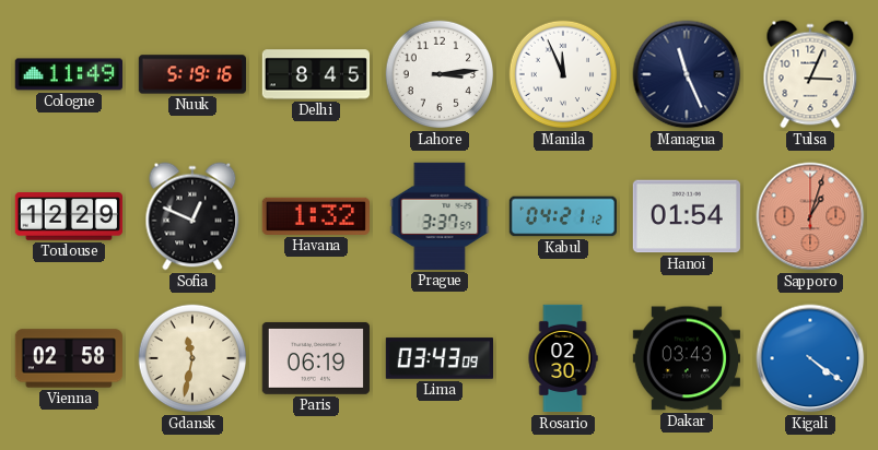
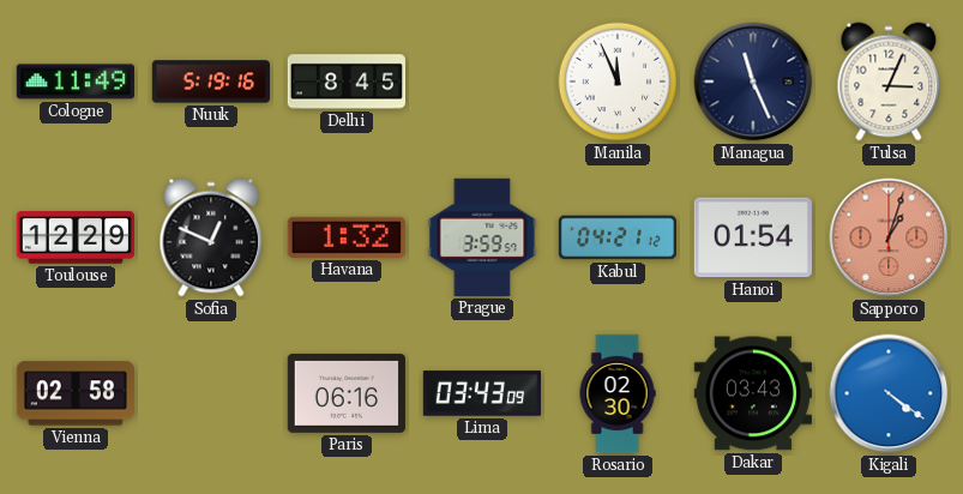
Lahore: 3:14 -> none (440, 74)
Prague: 3:37 -> 3:59 (482, 237)
Gdansk: 11:32 -> none (192, 358)
Paris: 06:19 -> 06:16 (345, 393)
